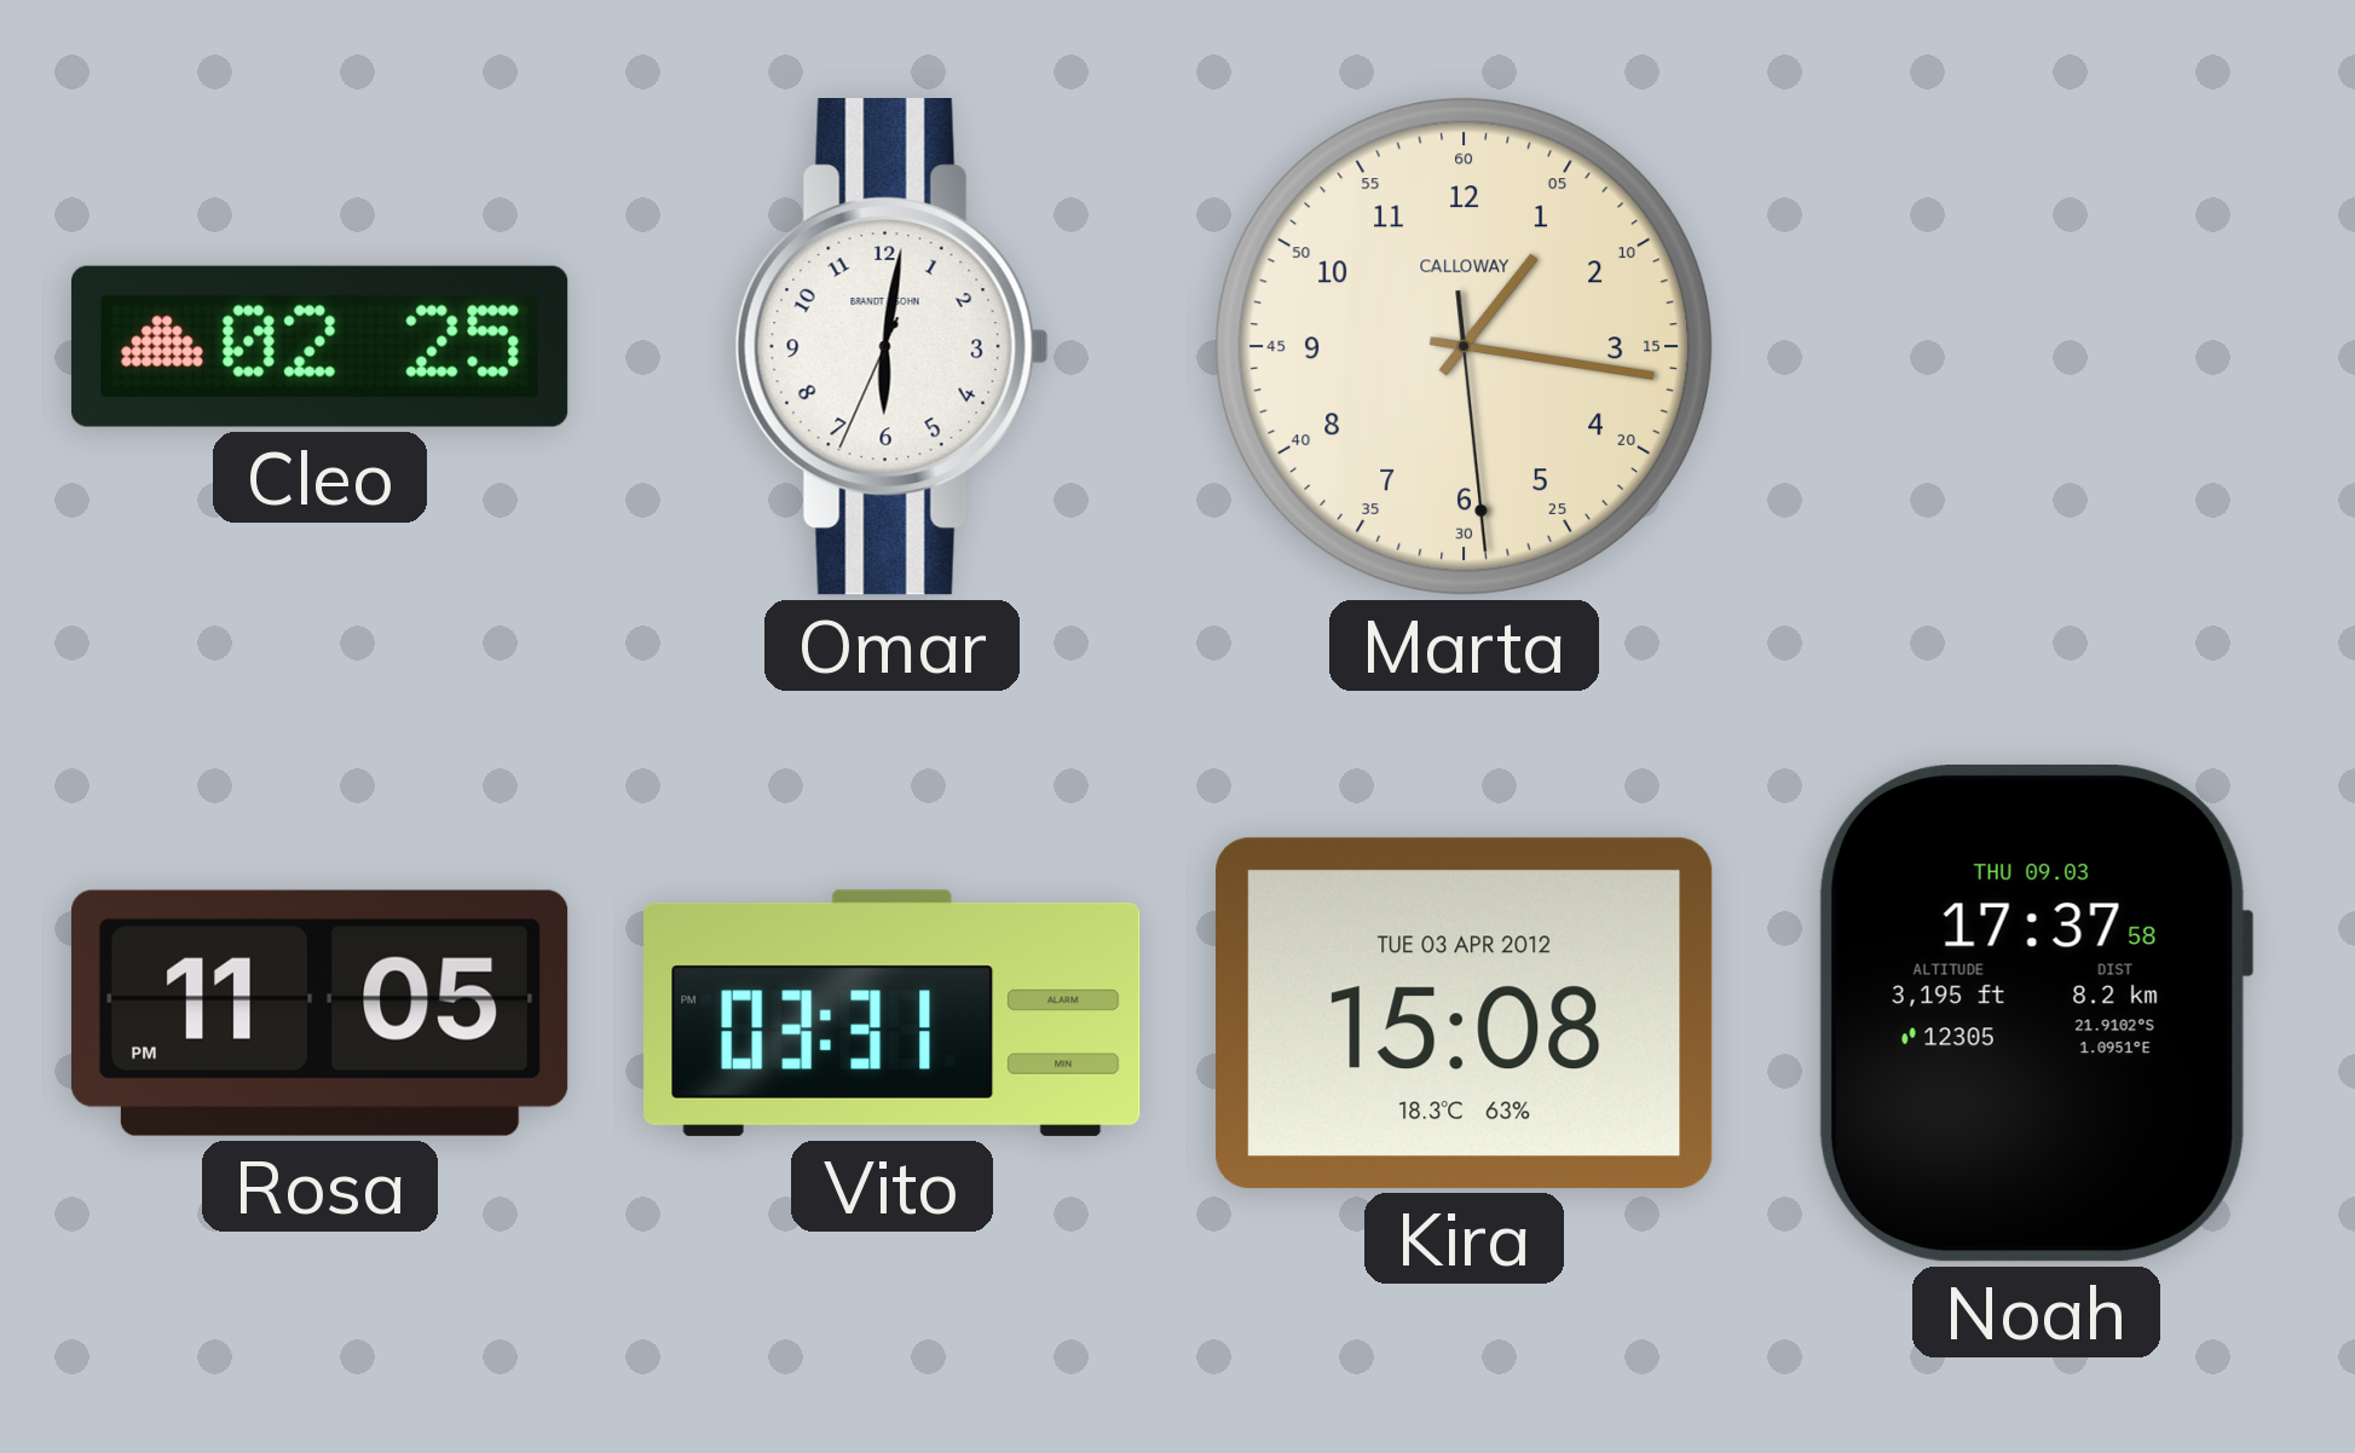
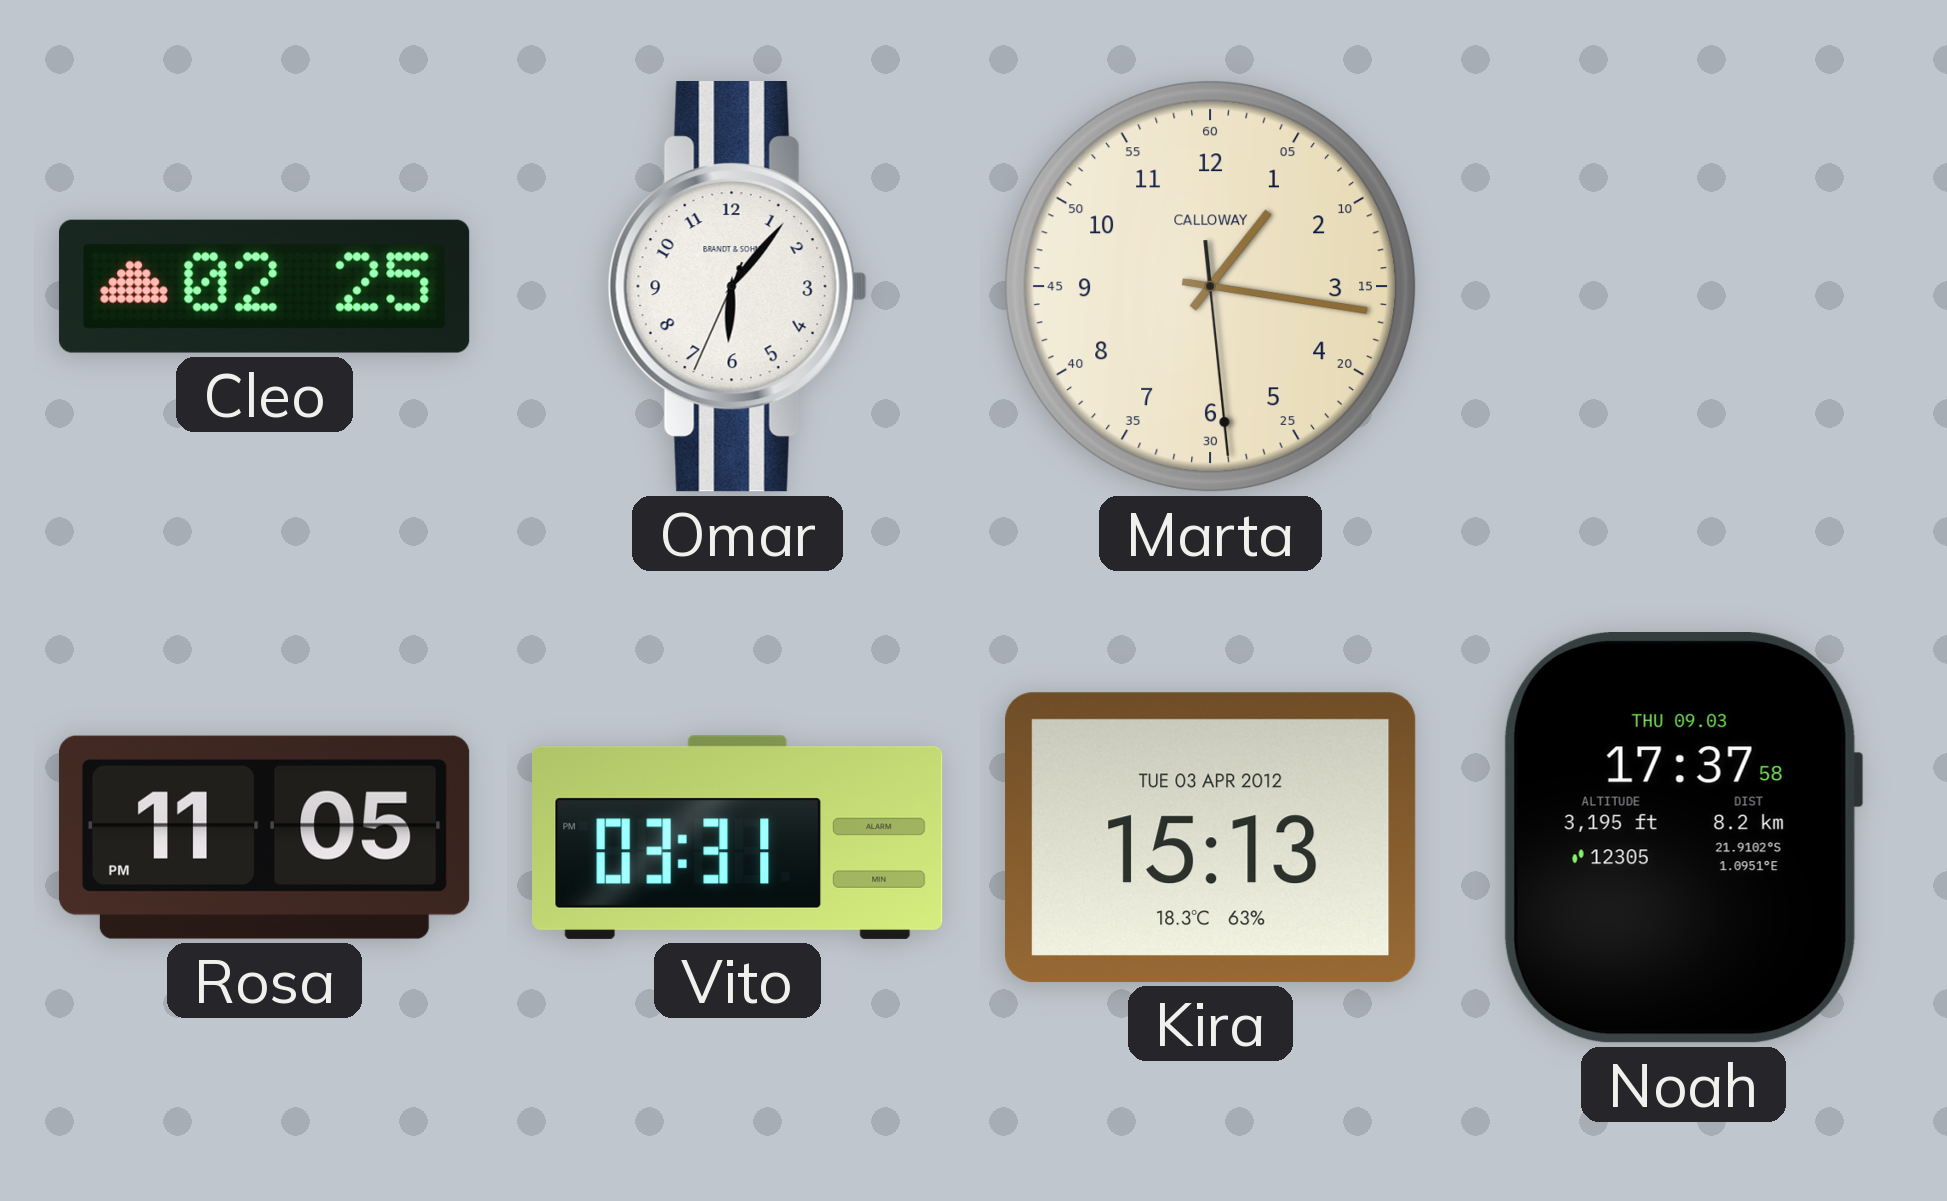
Omar: 6:01 -> 6:06 (737, 287)
Kira: 15:08 -> 15:13 (1211, 837)
